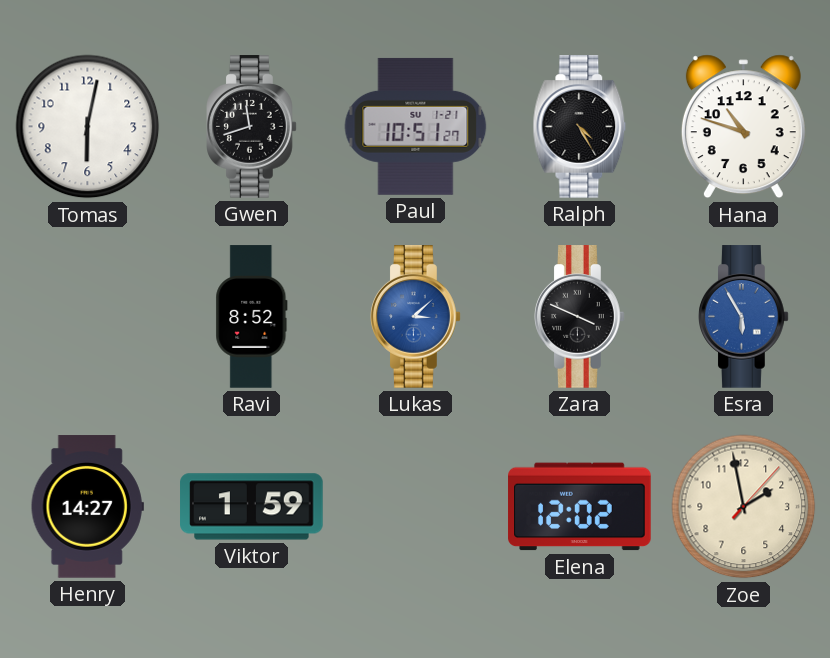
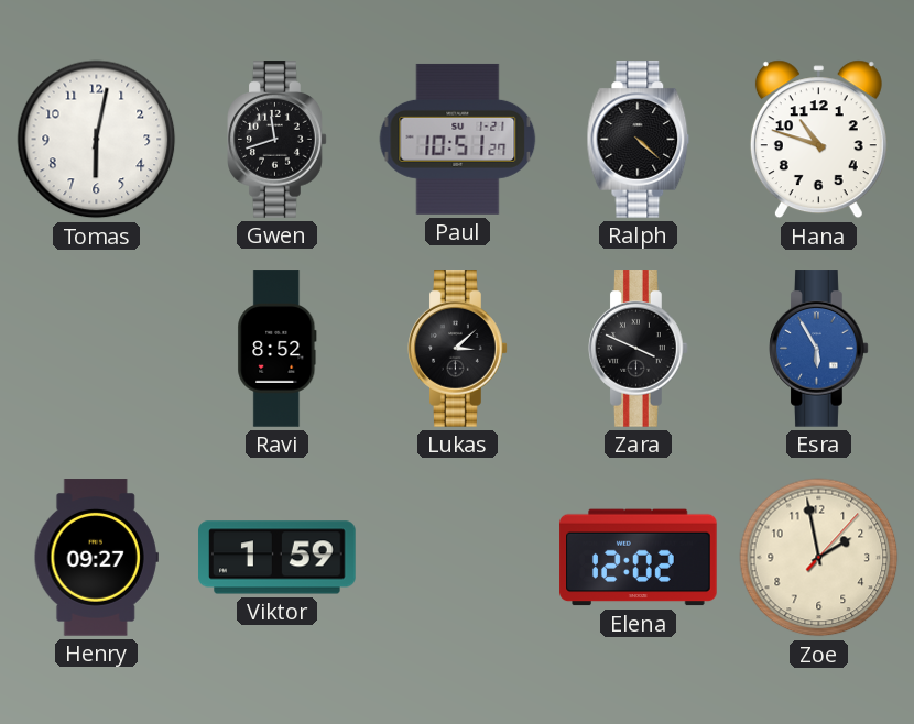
Ralph: 4:25 -> 4:22 (639, 140)
Lukas dial: blue -> black (458, 349)
Henry: 14:27 -> 09:27 (96, 558)
